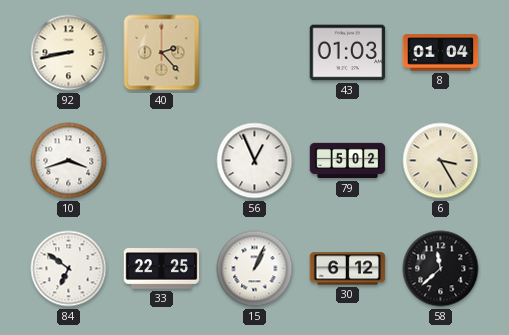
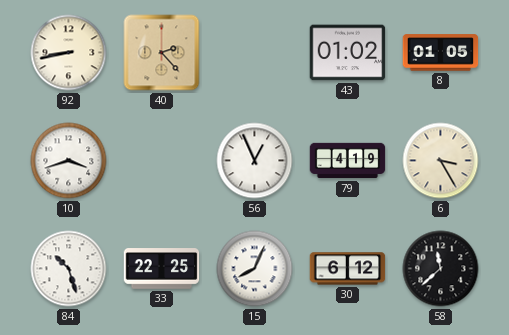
43: 01:03 -> 01:02 (348, 53)
8: 01:04 -> 01:05 (441, 53)
79: 5:02 -> 4:19 (348, 161)
84: 6:51 -> 10:27 (69, 269)
15: 1:04 -> 8:04 (255, 269)
